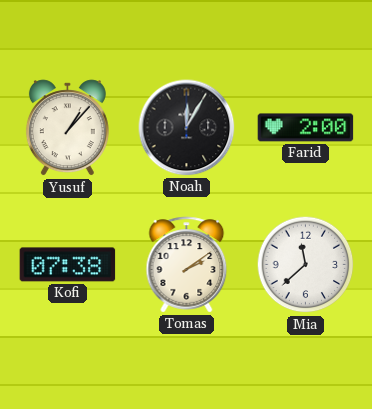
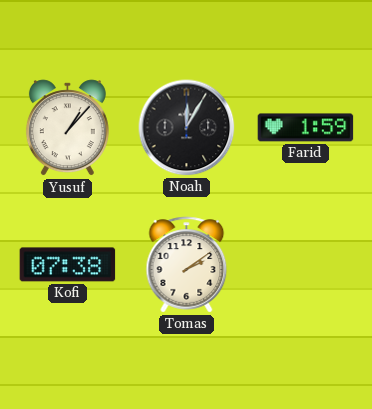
Farid: 2:00 -> 1:59 (306, 128)
Mia: 11:38 -> none (306, 265)
